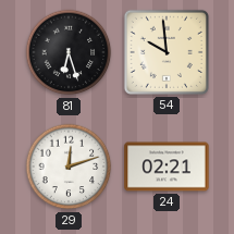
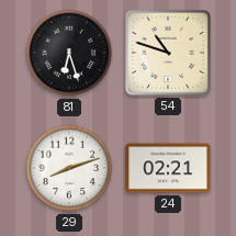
54: 9:59 -> 10:48 (168, 53)
29: 12:12 -> 8:12 (69, 168)
